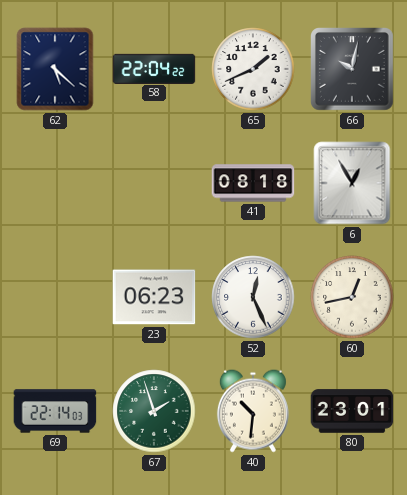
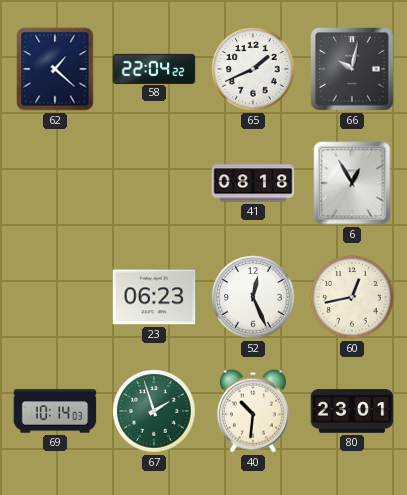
62: 5:22 -> 1:22 (55, 69)
69: 22:14 -> 10:14 (55, 411)
